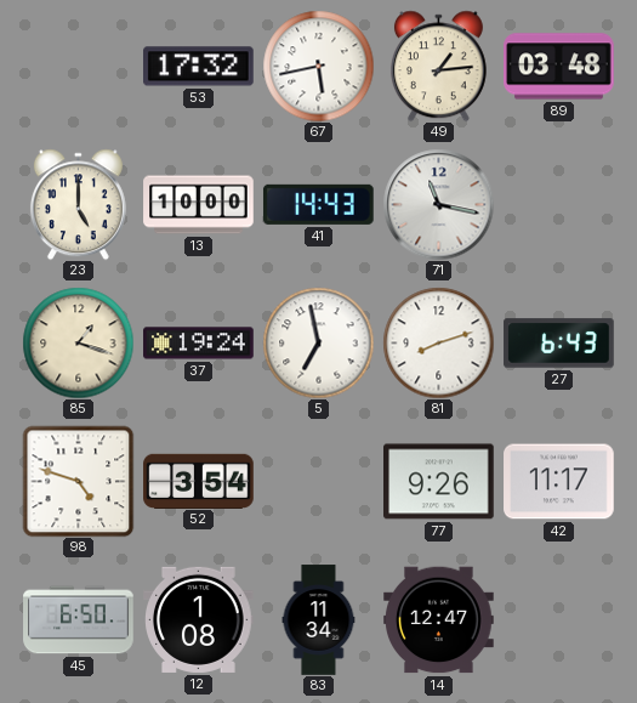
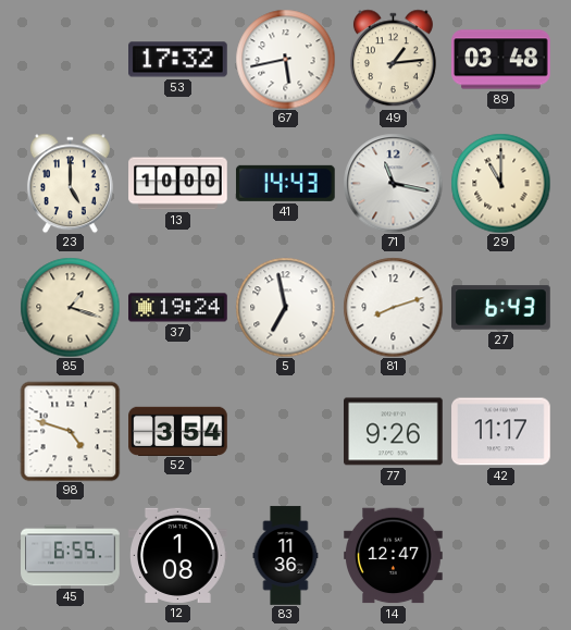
29: none -> 11:00 (500, 183)
45: 6:50 -> 6:55 (71, 556)
83: 11:34 -> 11:36 (286, 556)
